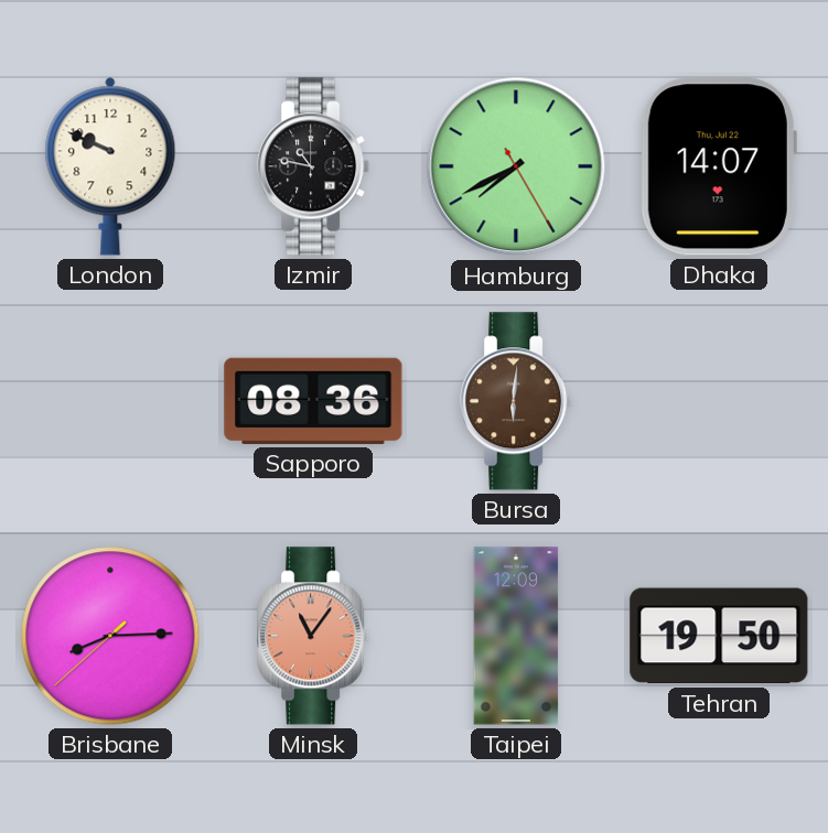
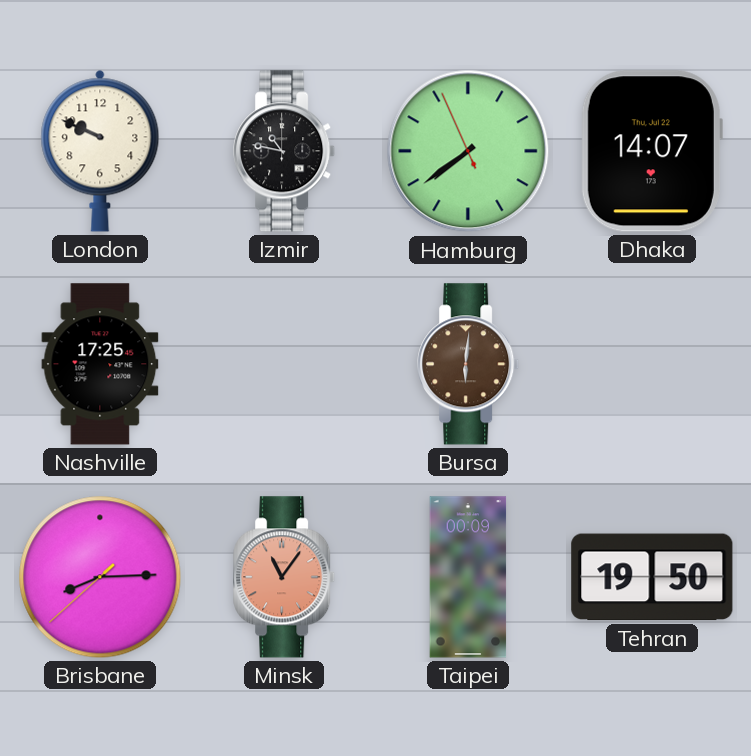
Hamburg: 7:40 -> 7:38 (468, 151)
Nashville: none -> 17:25 (100, 364)
Sapporo: 08:36 -> none (313, 401)
Taipei: 12:09 -> 00:09 (468, 577)
